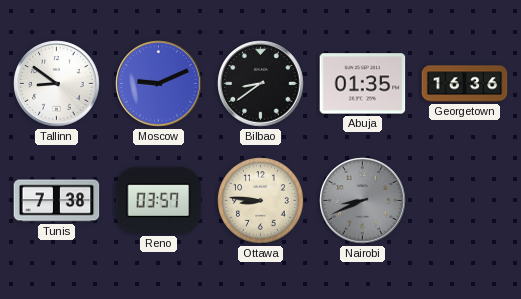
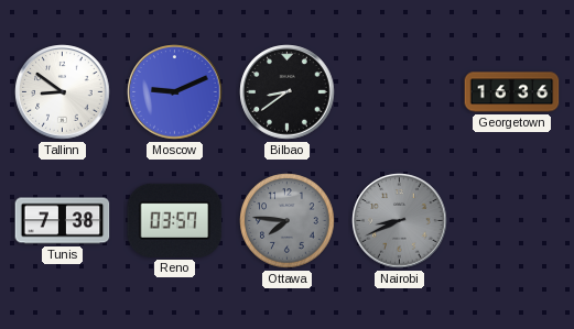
Abuja: 01:35 -> none (363, 84)
Ottawa: 8:46 -> 7:46 (288, 221)
Ottawa dial: cream -> grey (288, 221)
